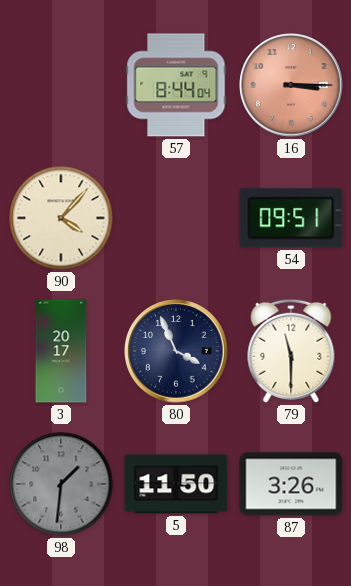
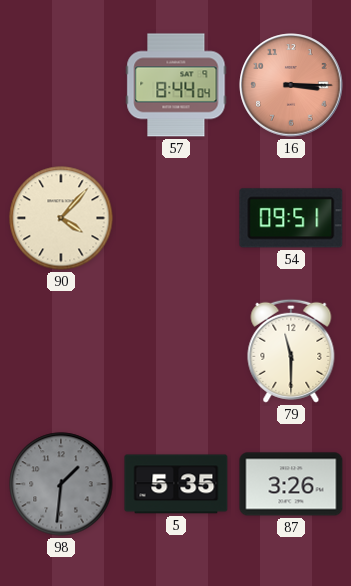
3: 20:17 -> none (61, 351)
80: 3:56 -> none (176, 351)
5: 11:50 -> 5:35 (176, 484)
